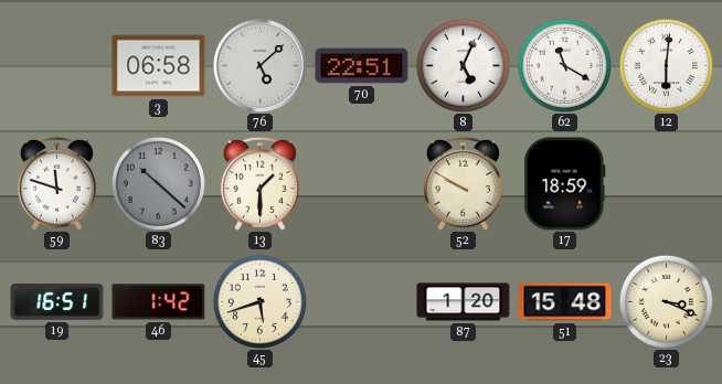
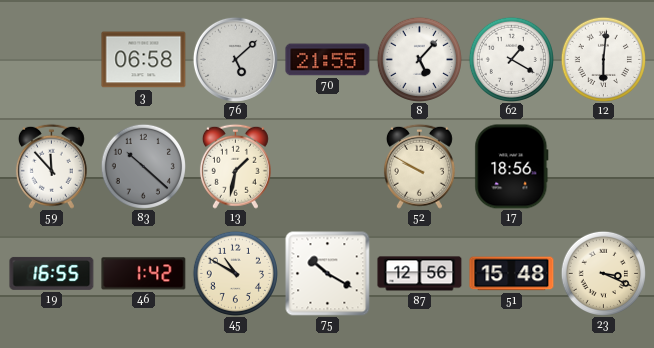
70: 22:51 -> 21:55 (328, 60)
8: 5:04 -> 5:07 (419, 59)
62: 11:20 -> 1:20 (511, 59)
59: 11:48 -> 11:53 (51, 166)
13: 1:30 -> 1:32 (235, 166)
17: 18:59 -> 18:56 (512, 167)
19: 16:51 -> 16:55 (52, 273)
45: 5:42 -> 10:50 (235, 273)
75: none -> 10:20 (328, 274)
87: 1:20 -> 12:56 (420, 274)
